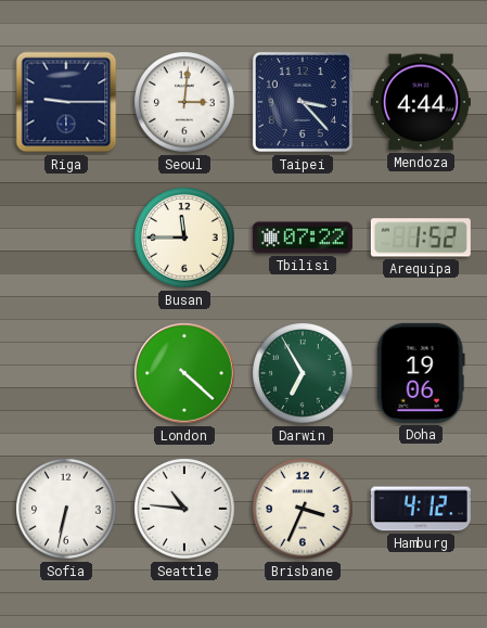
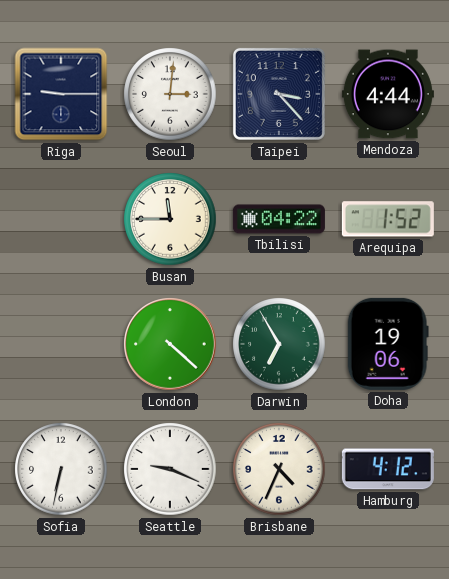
Tbilisi: 07:22 -> 04:22 (279, 219)
Seattle: 10:46 -> 9:19 (170, 469)
Brisbane: 3:34 -> 4:34 (279, 469)
